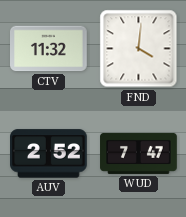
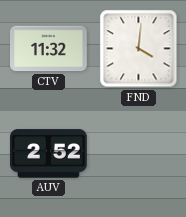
WUD: 7:47 -> none (139, 153)
